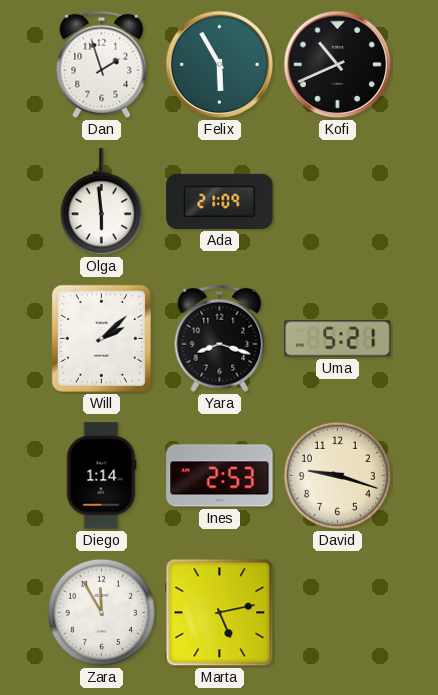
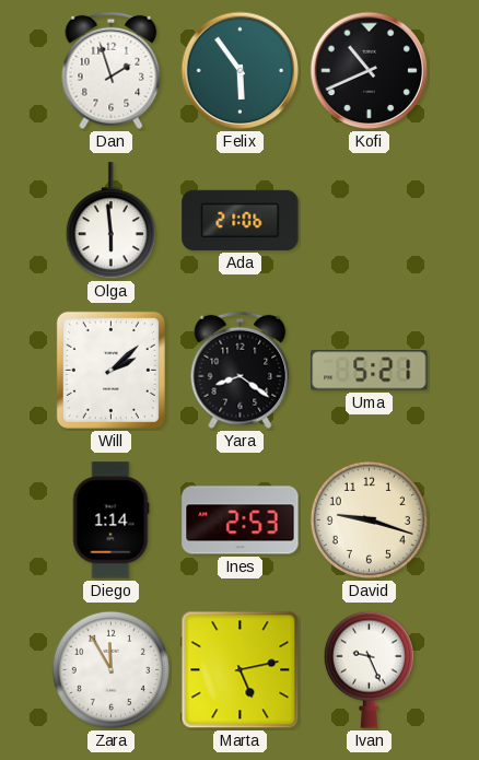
Felix: 5:55 -> 5:54 (241, 71)
Ada: 21:09 -> 21:06 (241, 220)
Yara: 8:18 -> 8:21 (241, 371)
Ivan: none -> 9:26 (369, 669)
